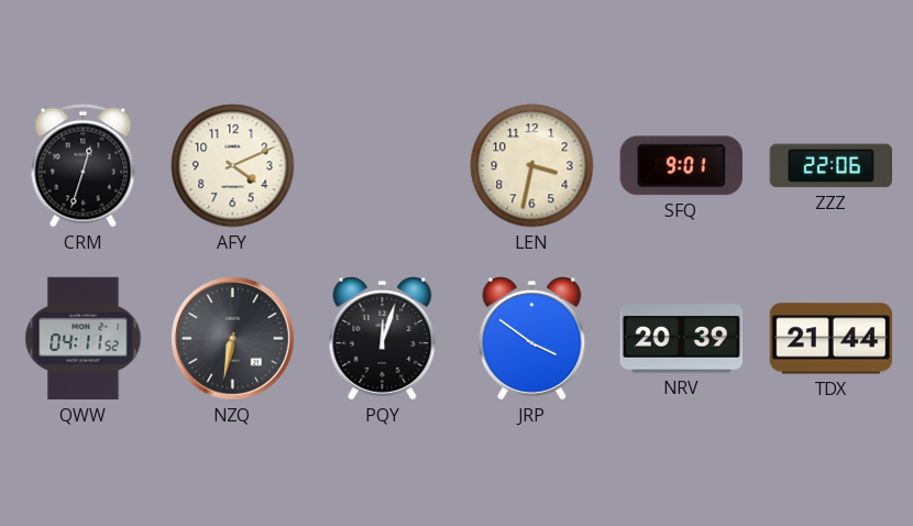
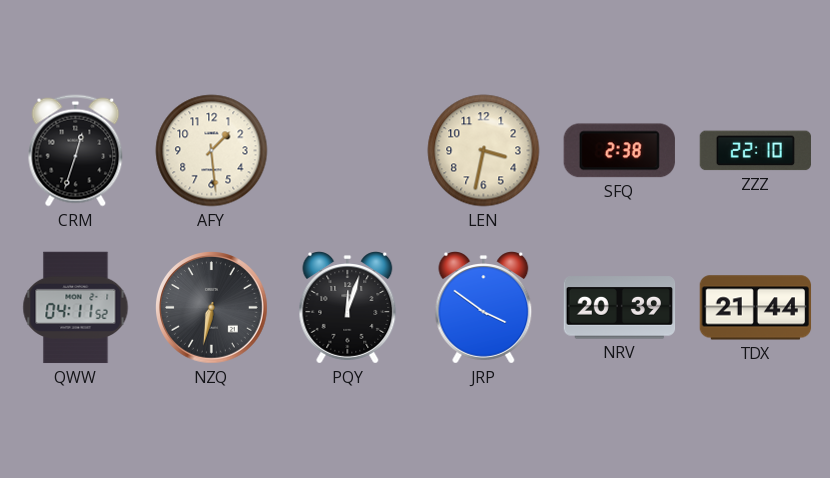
AFY: 4:11 -> 1:29 (212, 151)
SFQ: 9:01 -> 2:38 (619, 151)
ZZZ: 22:06 -> 22:10 (755, 151)
